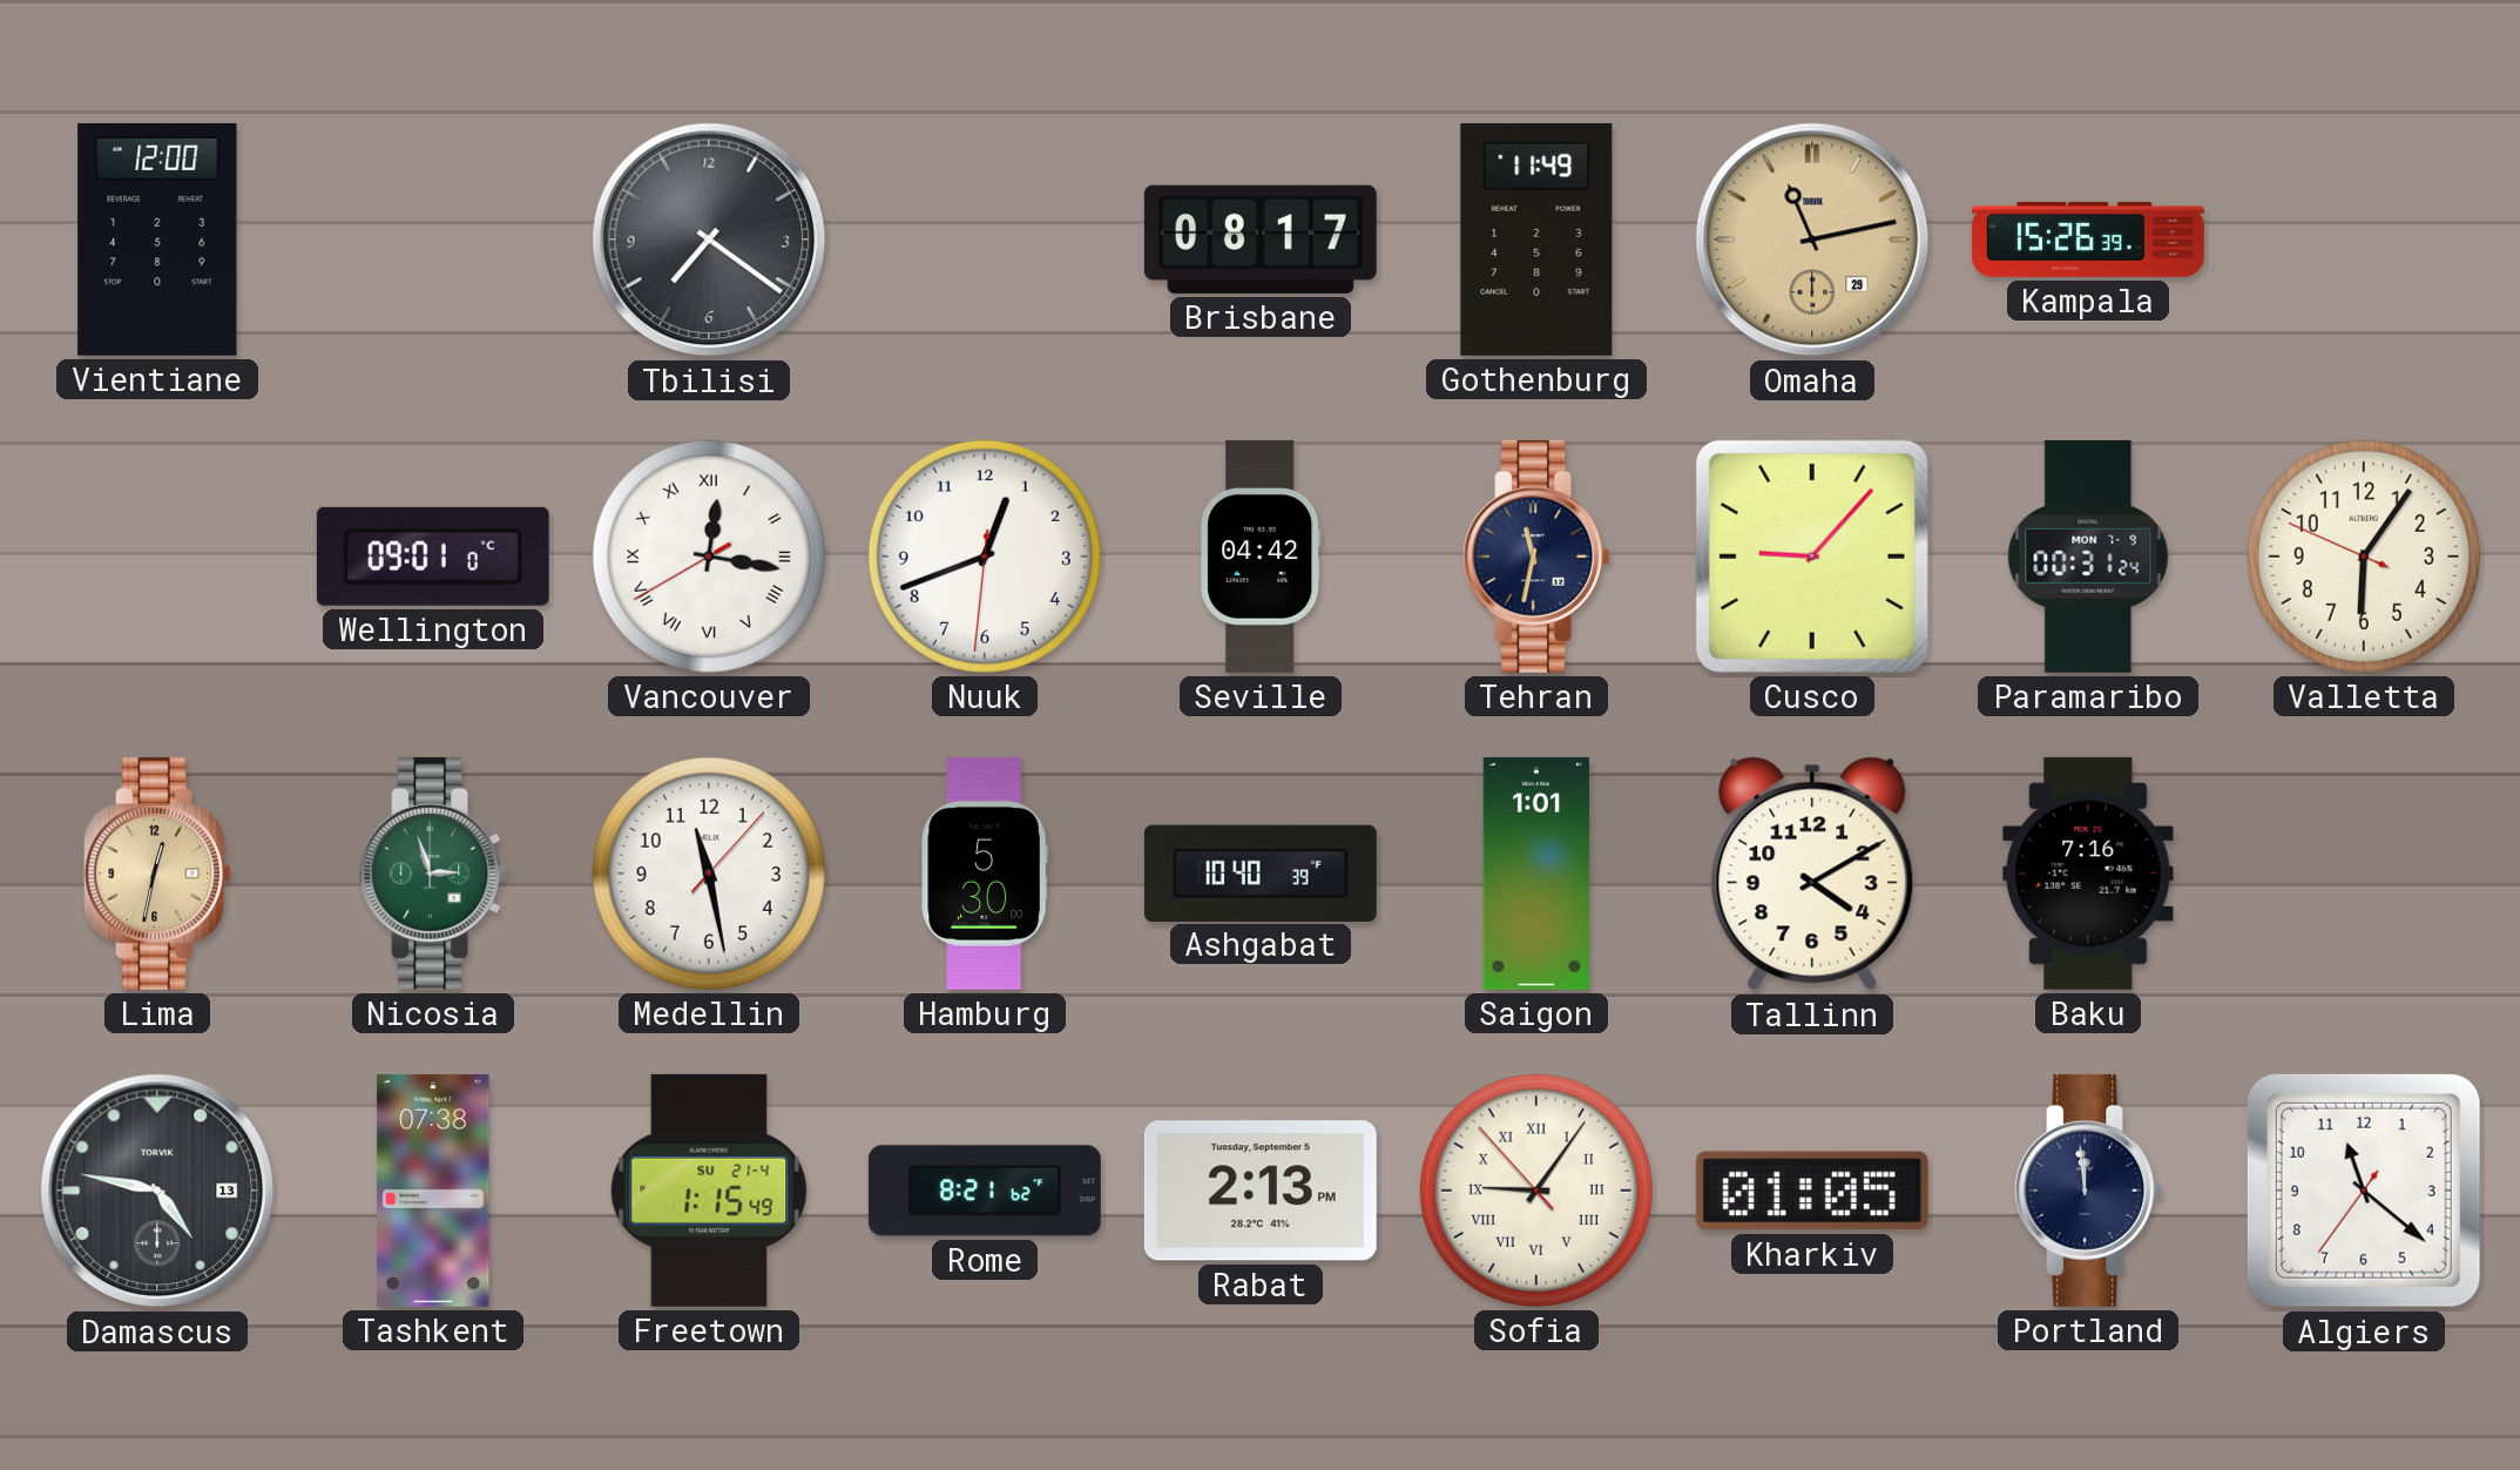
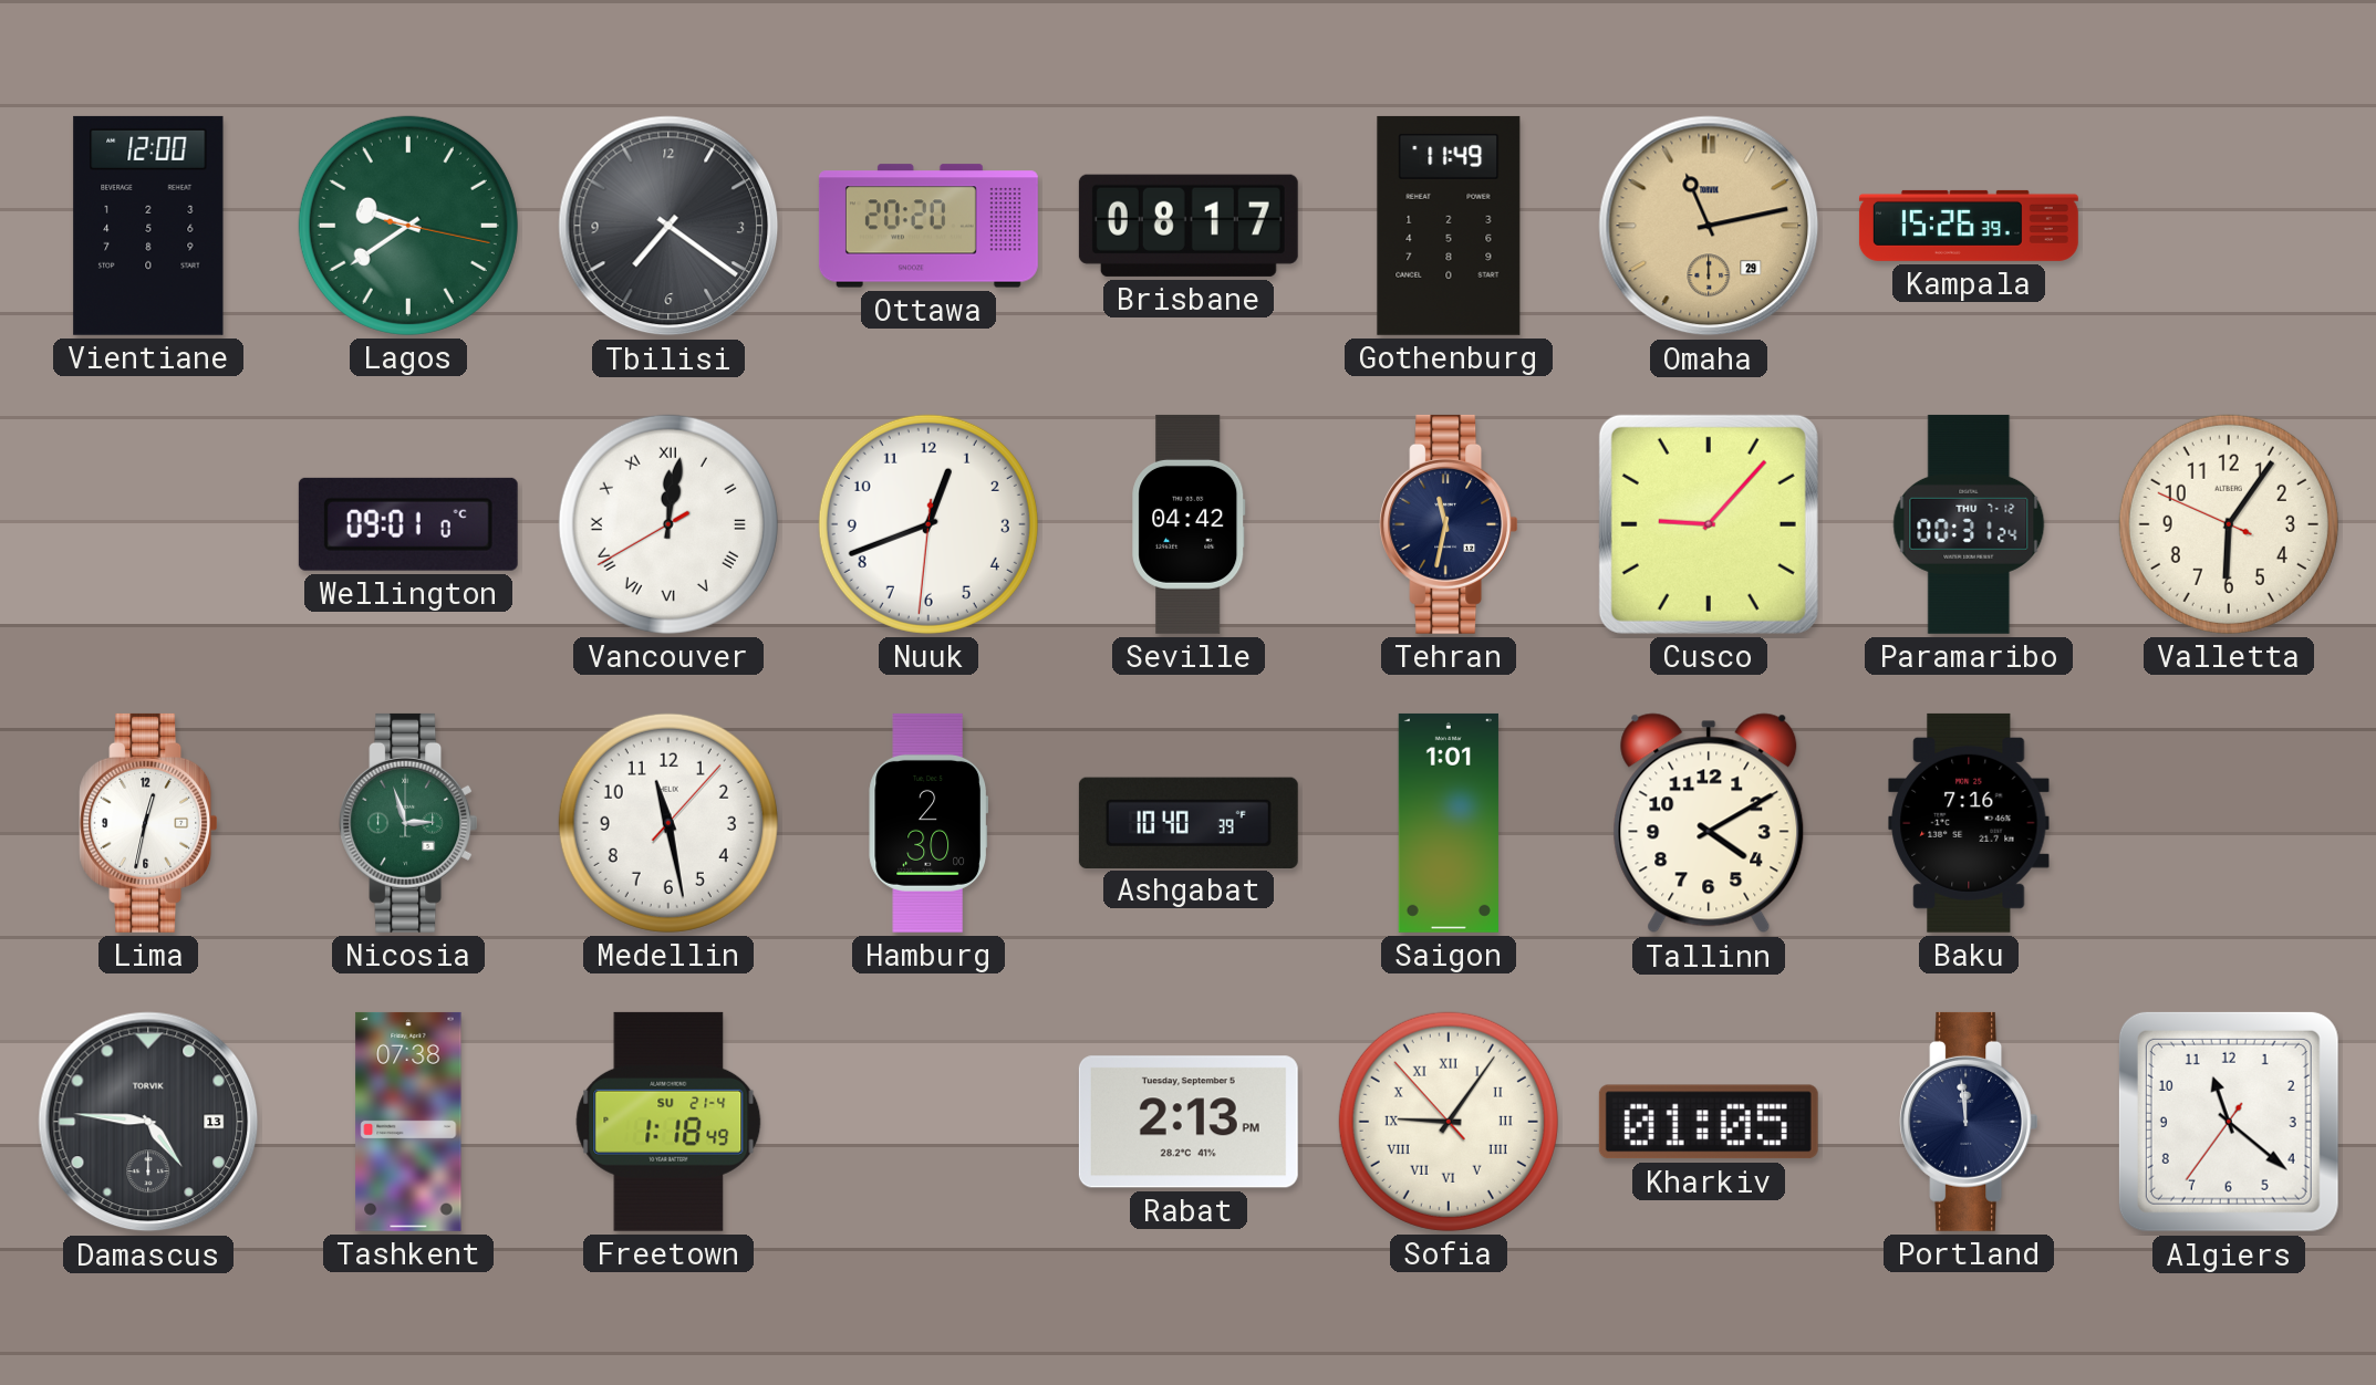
Lagos: none -> 9:39 (408, 226)
Ottawa: none -> 20:20 (928, 226)
Vancouver: 12:16 -> 12:01 (668, 524)
Paramaribo date: MON 7-9 -> THU 7-12 (1969, 524)
Lima dial: champagne -> white (148, 823)
Hamburg: 5:30 -> 2:30 (928, 823)
Damascus: 4:47 -> 4:46 (148, 1122)
Freetown: 1:15 -> 1:18 (668, 1122)
Rome: 8:21 -> none (985, 1191)
